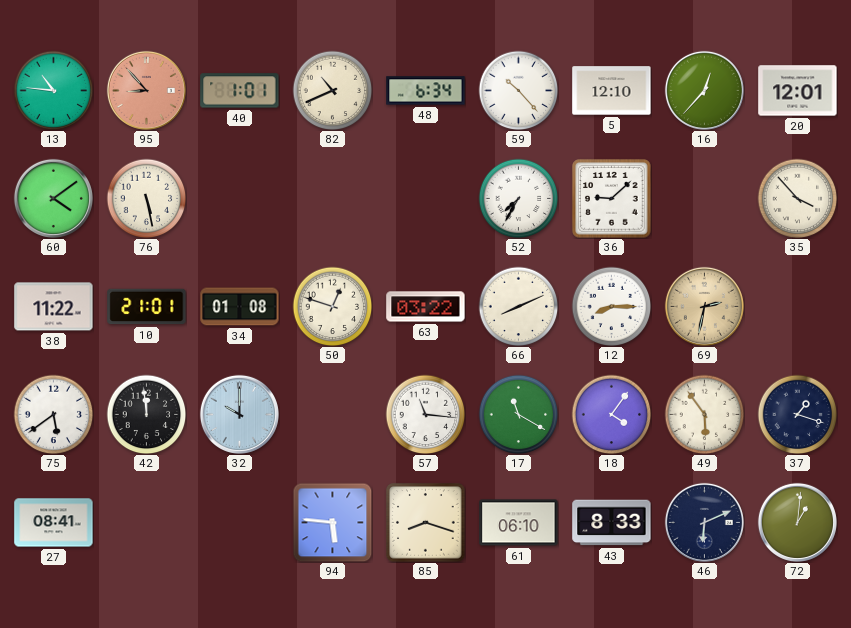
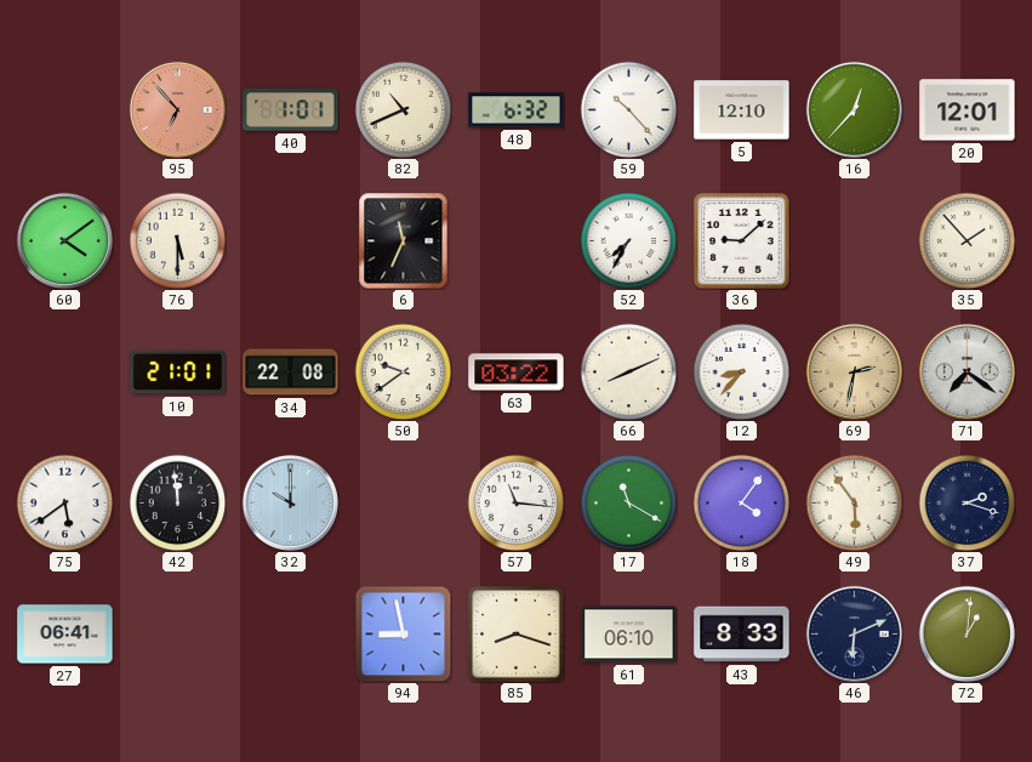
13: 10:46 -> none (53, 90)
95: 8:53 -> 6:53 (177, 109)
48: 6:34 -> 6:32 (517, 110)
76: 5:28 -> 5:30 (177, 240)
6: none -> 11:34 (404, 240)
35: 3:53 -> 1:53 (967, 240)
38: 11:22 -> none (54, 307)
34: 01:08 -> 22:08 (291, 373)
50: 12:48 -> 9:39 (403, 371)
12: 8:15 -> 8:37 (741, 371)
71: none -> 7:21 (967, 371)
37: 1:18 -> 2:18 (967, 502)
27: 08:41 -> 06:41 (65, 635)
94: 5:46 -> 8:58 (403, 633)
